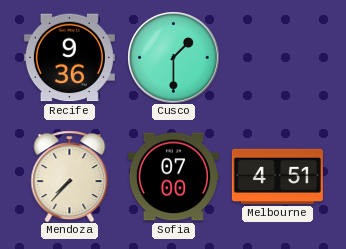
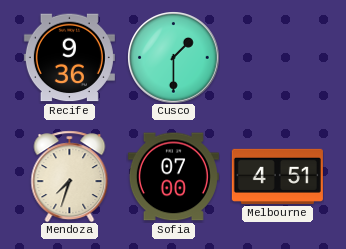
Mendoza: 7:37 -> 7:33 (70, 176)
